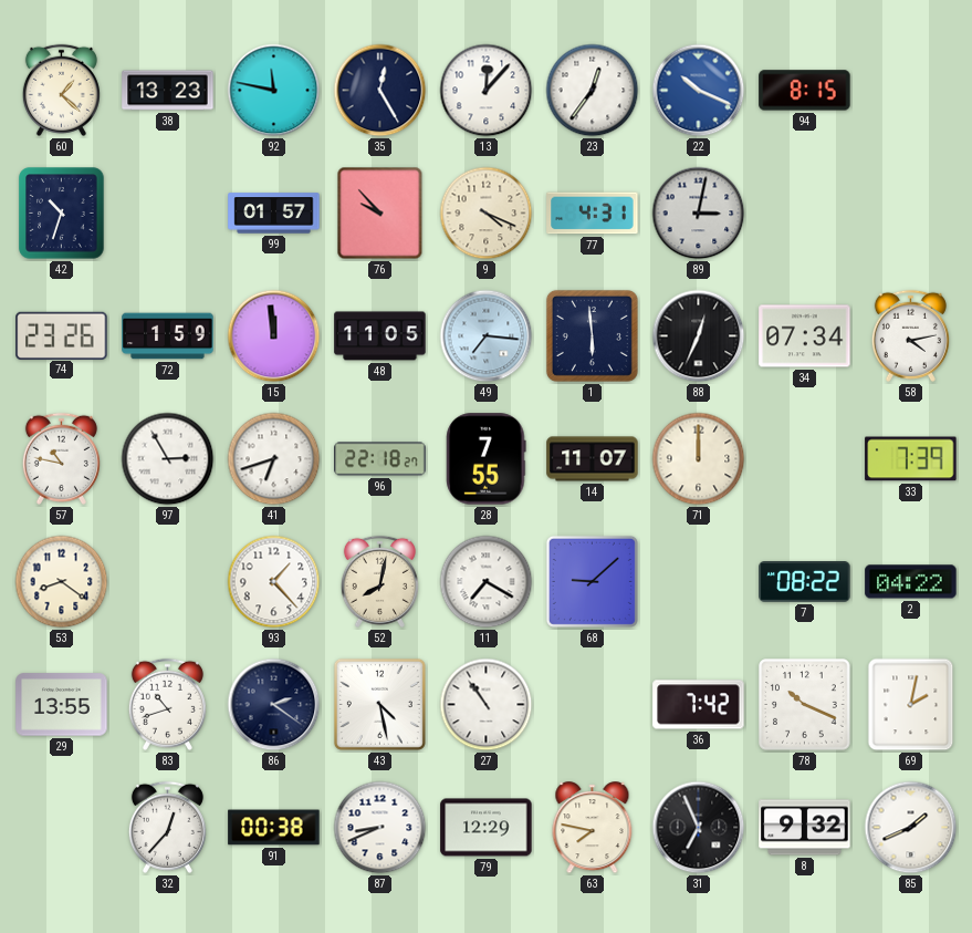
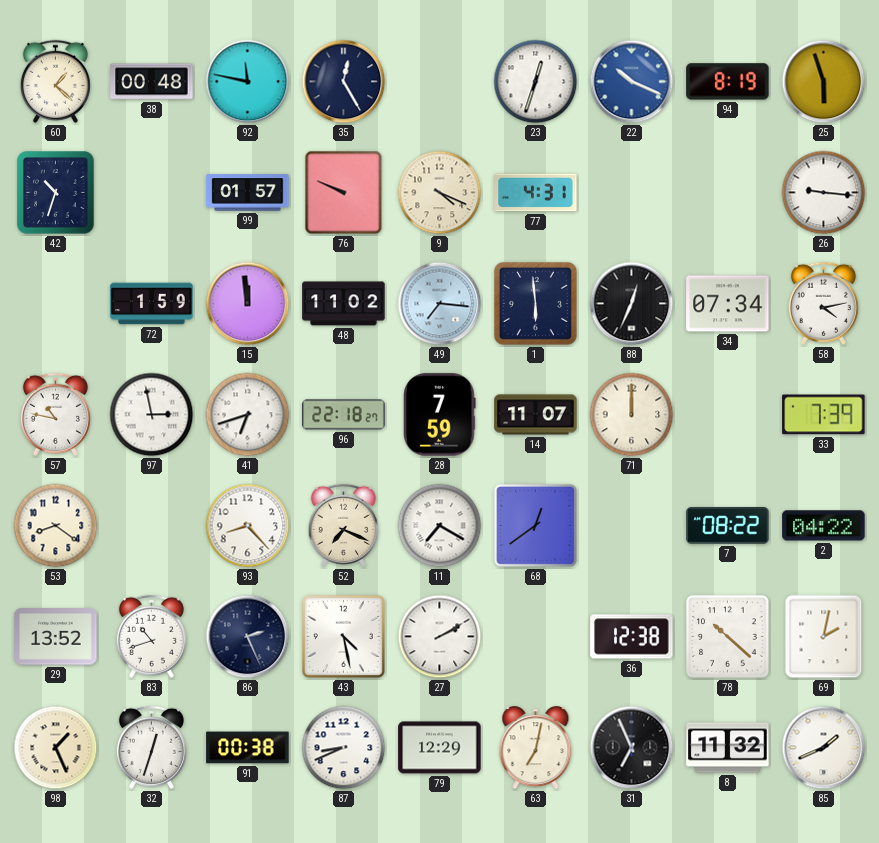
38: 13:23 -> 00:48 (152, 82)
13: 12:07 -> none (487, 91)
23: 12:36 -> 12:33 (536, 82)
94: 8:15 -> 8:19 (728, 82)
25: none -> 5:57 (824, 82)
76: 9:53 -> 9:49 (344, 193)
89: 3:02 -> none (699, 214)
26: none -> 9:16 (824, 193)
74: 23:26 -> none (62, 335)
48: 11:05 -> 11:02 (344, 304)
97: 2:55 -> 2:58 (152, 415)
28: 7:55 -> 7:59 (440, 415)
93: 1:23 -> 8:23 (248, 526)
52: 8:02 -> 7:19 (343, 525)
68: 9:08 -> 12:39 (535, 525)
29: 13:55 -> 13:52 (56, 637)
86: 2:21 -> 2:26 (248, 637)
27: 10:54 -> 2:10 (440, 637)
36: 7:42 -> 12:38 (632, 637)
78: 10:19 -> 10:22 (728, 637)
98: none -> 1:26 (56, 748)
32: 12:37 -> 12:33 (151, 747)
63: 7:47 -> 7:02 (536, 748)
8: 9:32 -> 11:32 (728, 748)
